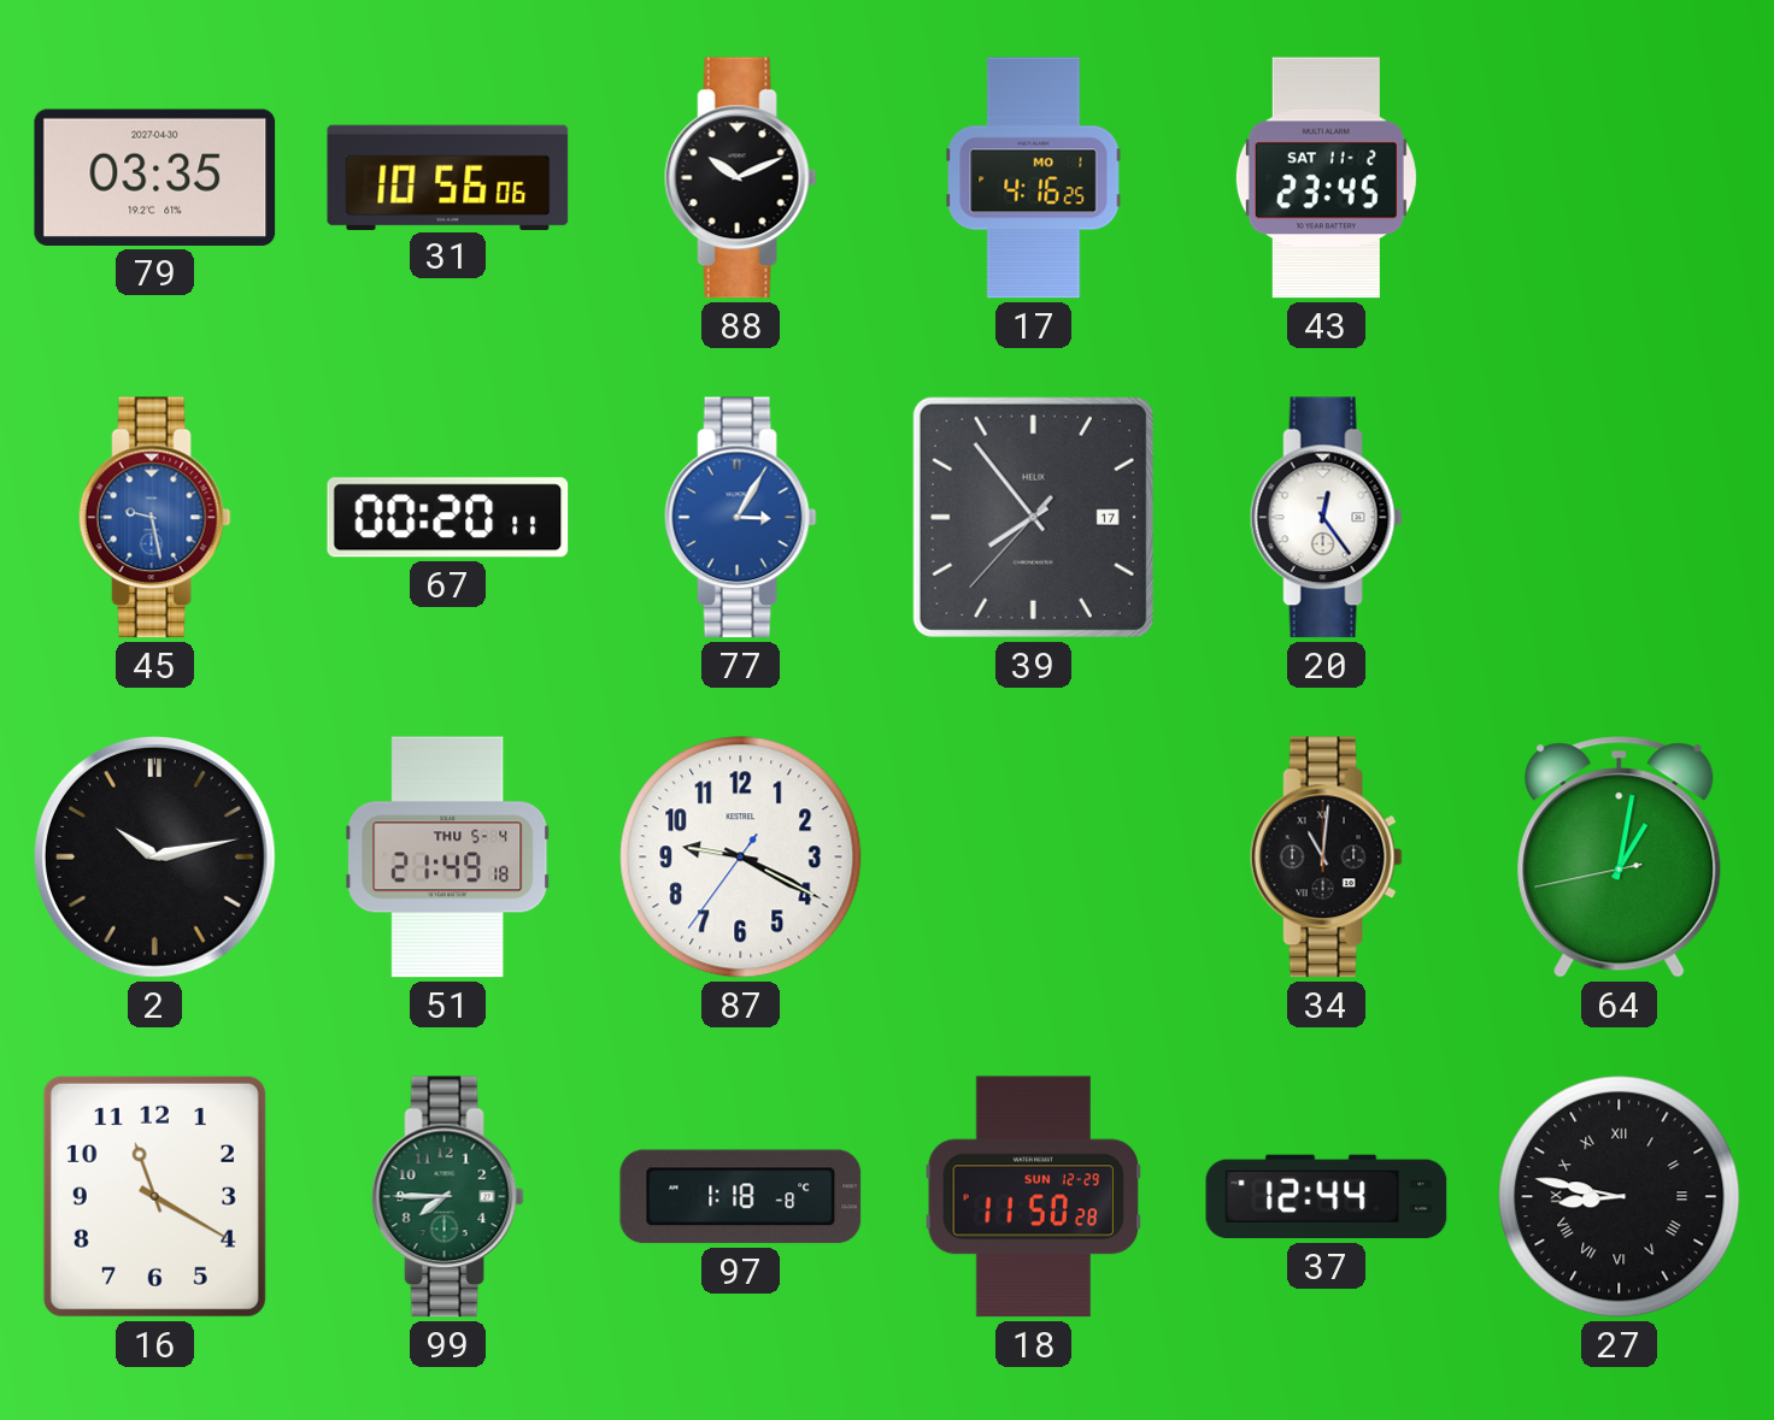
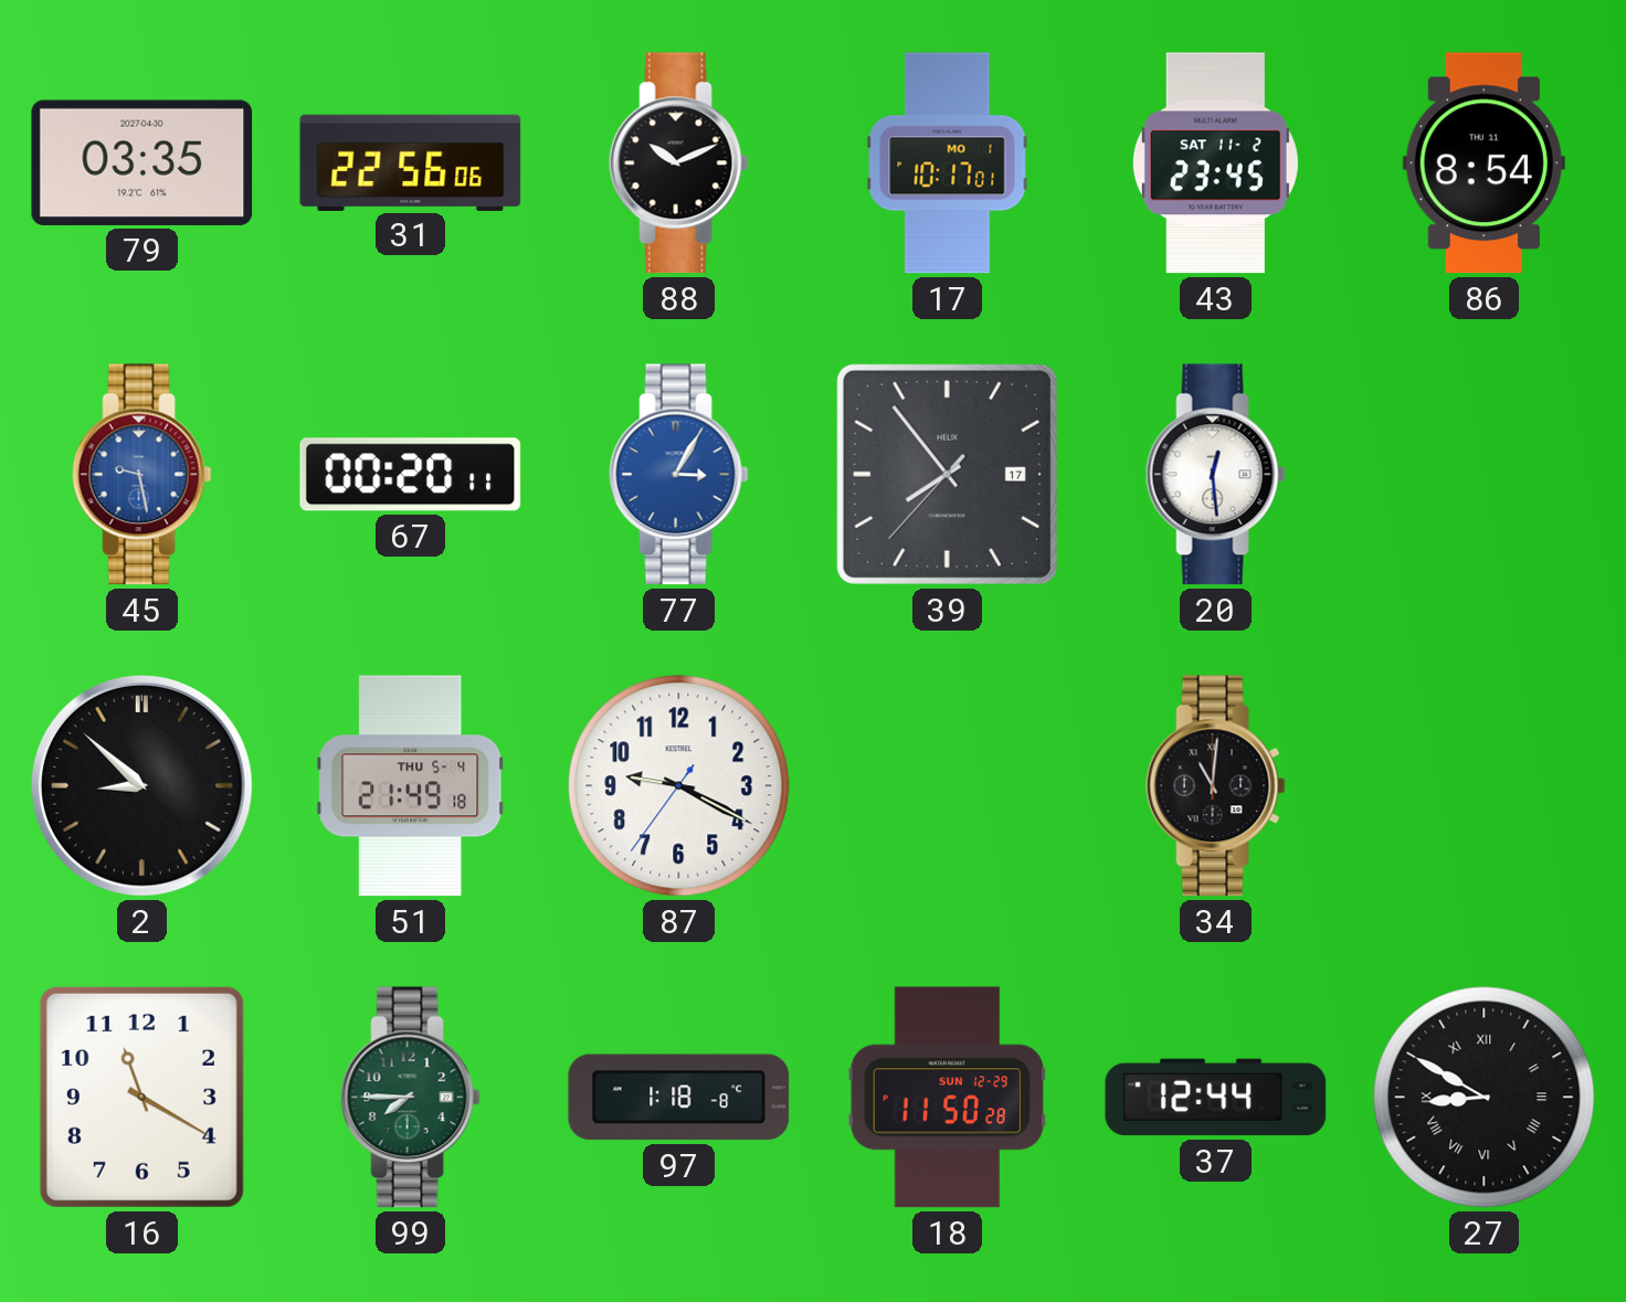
31: 10:56 -> 22:56 (411, 162)
17: 4:16 -> 10:17 (948, 163)
86: none -> 8:54 (1484, 163)
20: 12:24 -> 12:29 (1215, 475)
2: 10:13 -> 8:52 (141, 785)
64: 1:01 -> none (1620, 858)
27: 8:47 -> 8:50 (1485, 1098)
